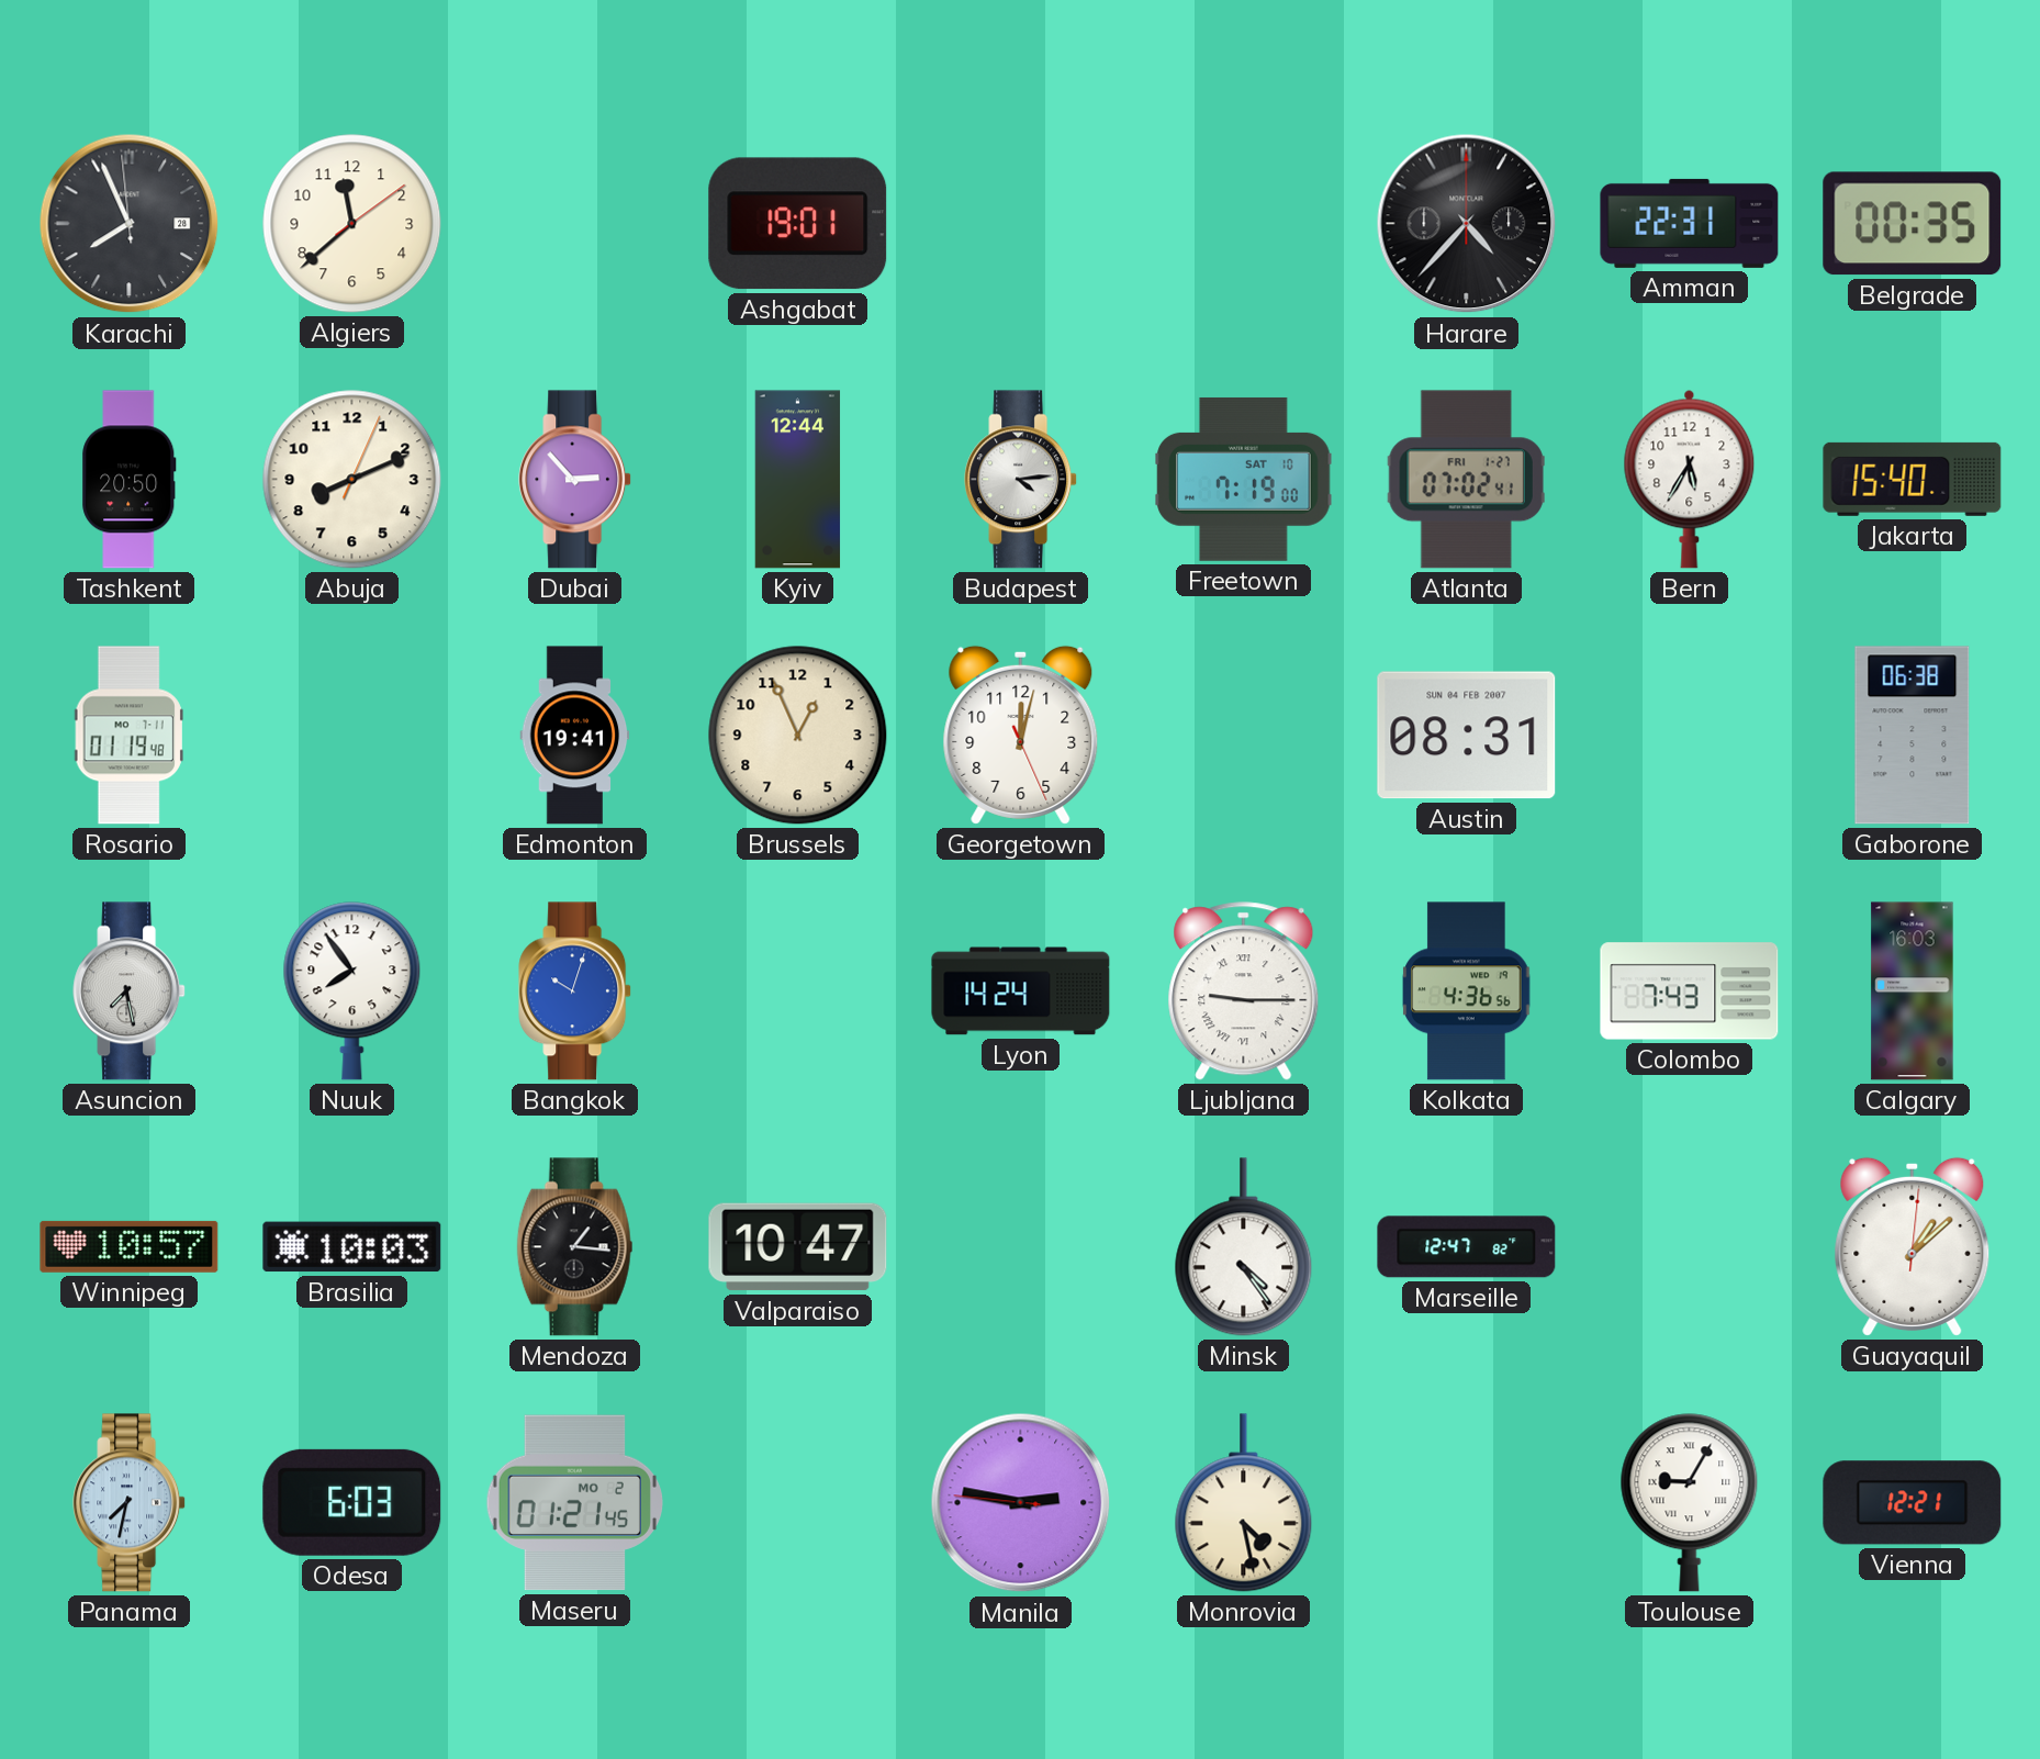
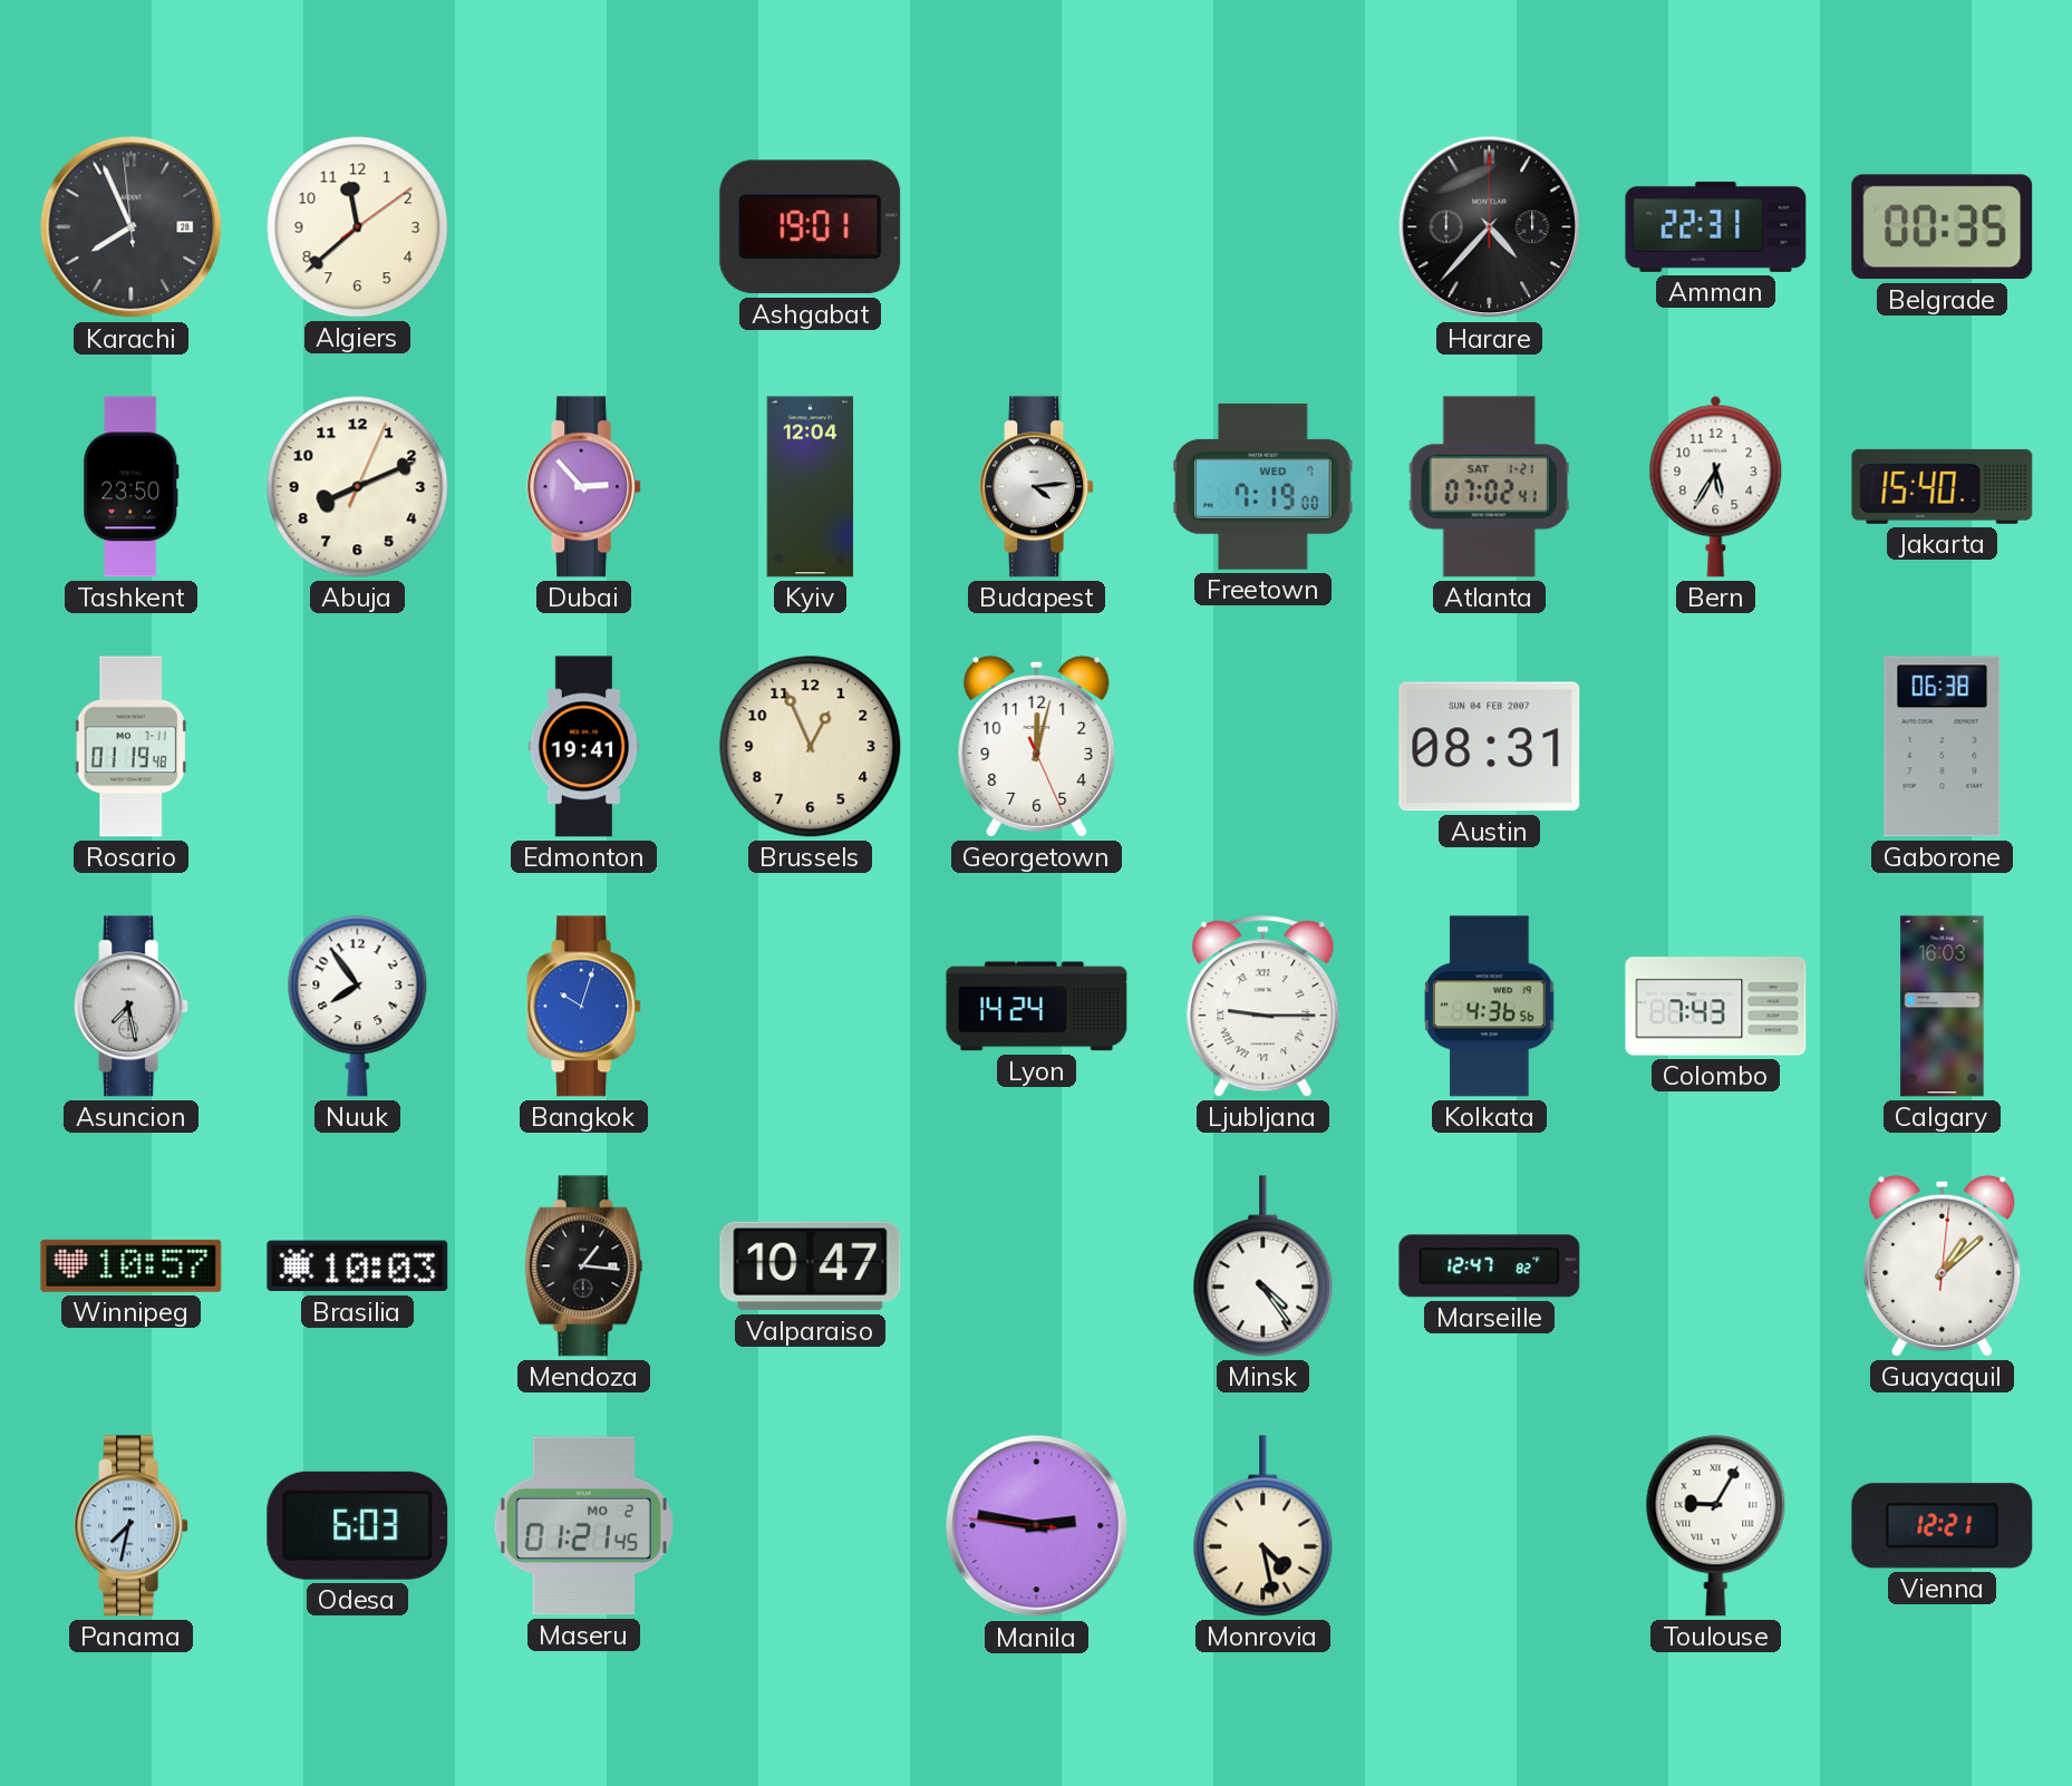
Tashkent: 20:50 -> 23:50 (132, 487)
Kyiv: 12:44 -> 12:04 (811, 487)
Freetown date: SAT 10 -> WED 7 (1263, 486)
Atlanta date: FRI 1-27 -> SAT 1-21 (1489, 487)
